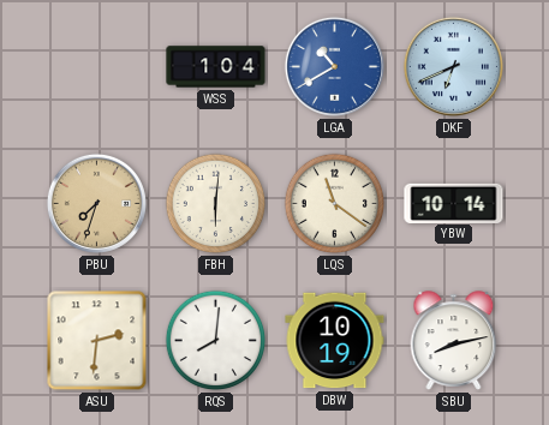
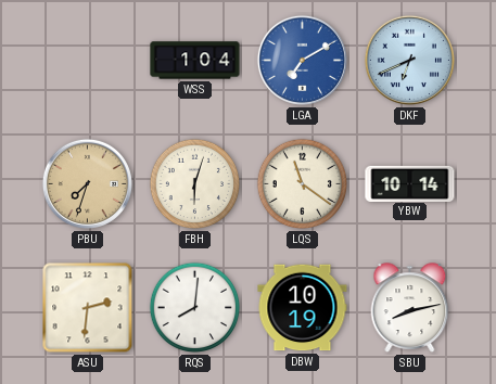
LGA: 10:40 -> 7:10 (302, 60)
FBH: 6:01 -> 6:03 (195, 184)
